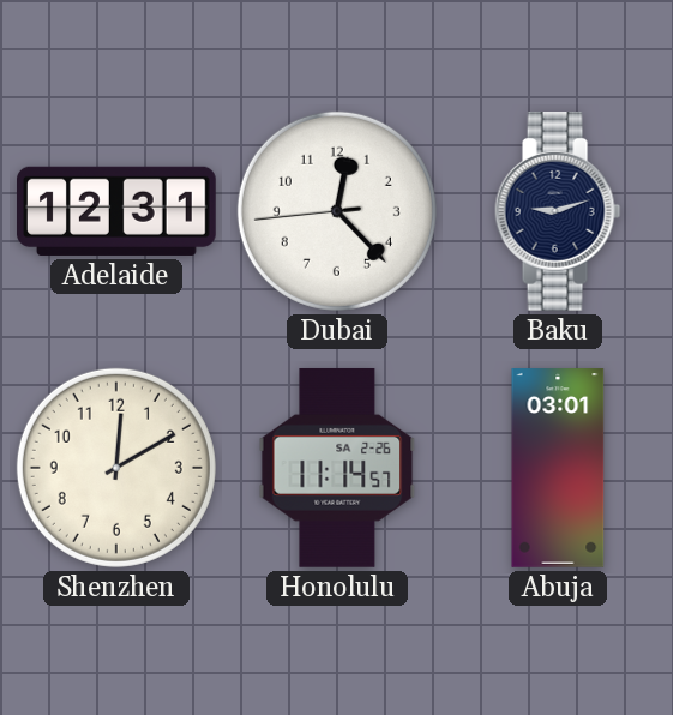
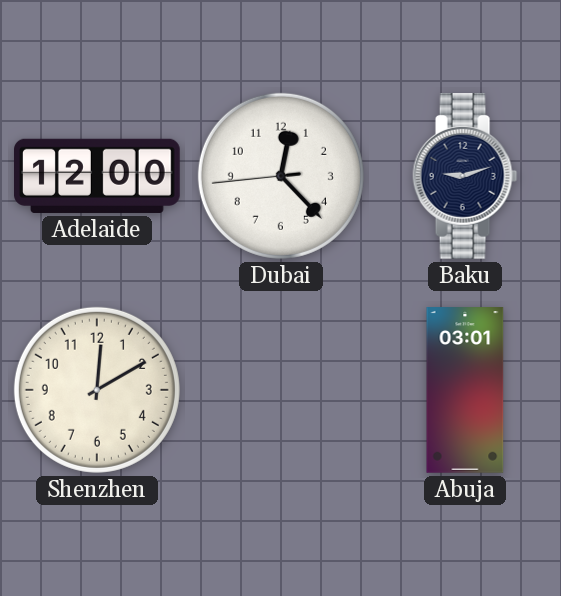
Adelaide: 12:31 -> 12:00 (98, 176)
Honolulu: 11:14 -> none (337, 468)
